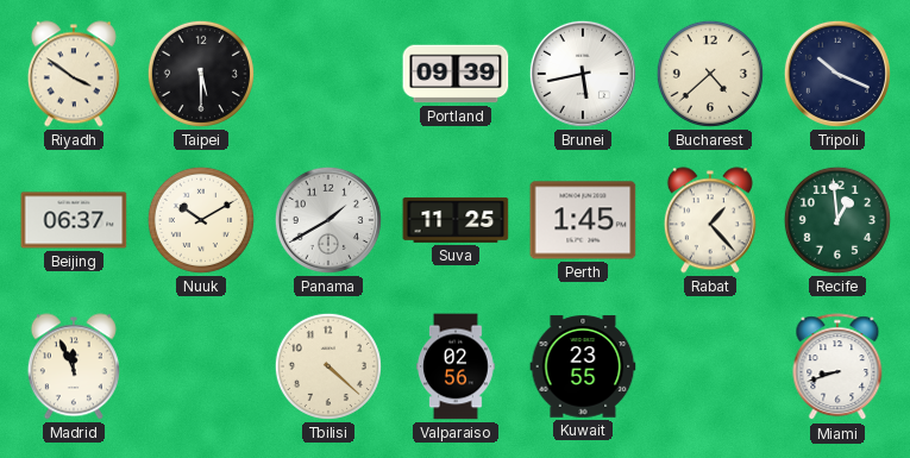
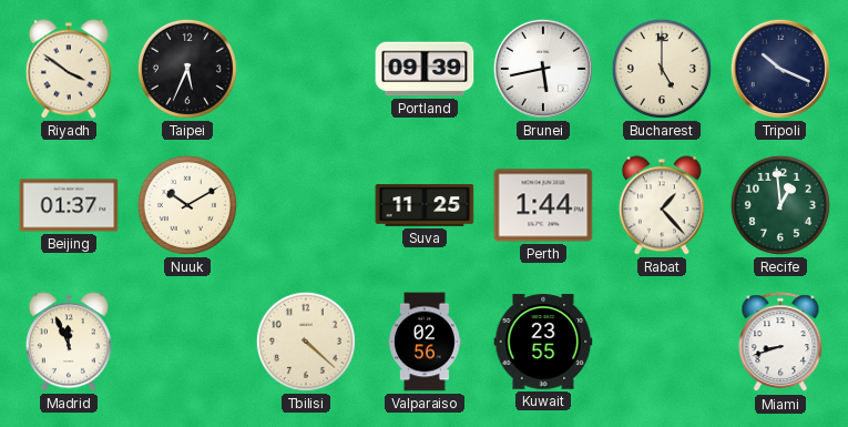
Taipei: 5:30 -> 5:34 (187, 69)
Bucharest: 4:38 -> 5:00 (662, 69)
Beijing: 06:37 -> 01:37 (69, 205)
Panama: 1:40 -> none (328, 220)
Perth: 1:45 -> 1:44 (543, 205)
